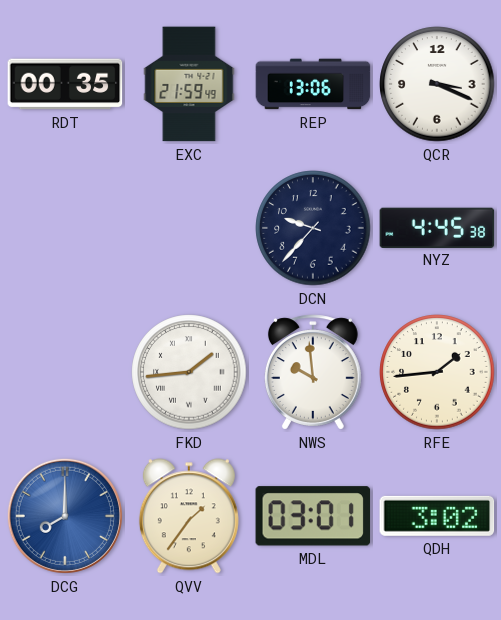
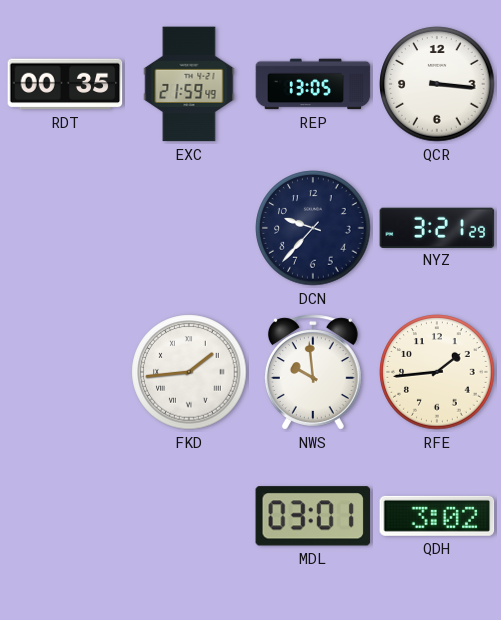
REP: 13:06 -> 13:05 (313, 84)
QCR: 3:19 -> 3:16 (437, 84)
NYZ: 4:45 -> 3:21 (437, 227)
DCG: 8:00 -> none (65, 516)
QVV: 1:36 -> none (189, 516)
